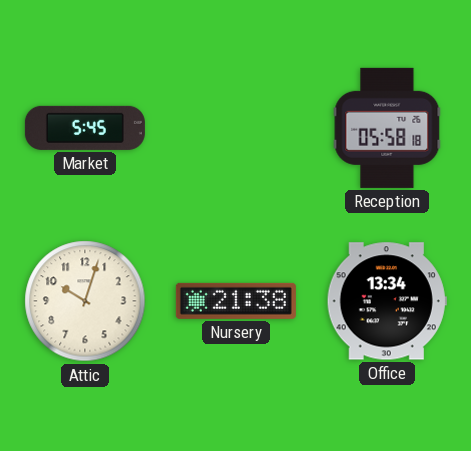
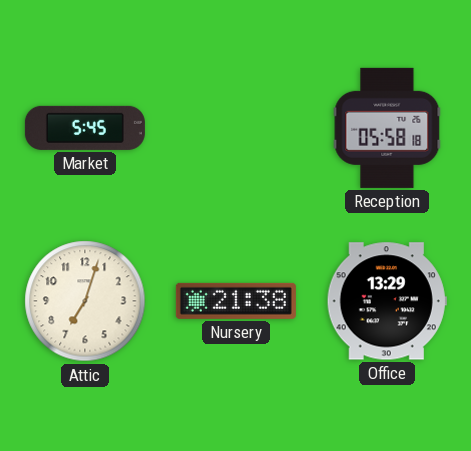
Attic: 10:03 -> 7:03 (85, 301)
Office: 13:34 -> 13:29 (387, 301)
